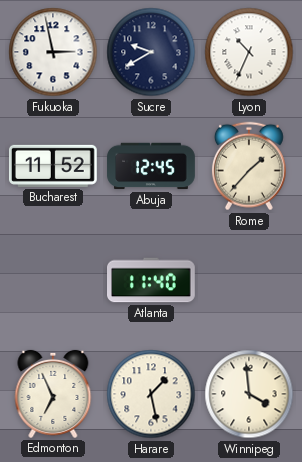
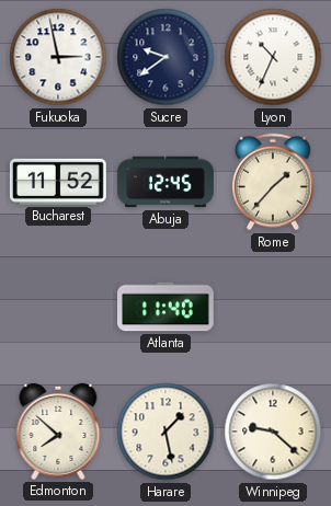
Sucre: 9:40 -> 9:39 (165, 57)
Edmonton: 6:56 -> 7:52 (58, 432)
Winnipeg: 3:59 -> 9:22 (273, 432)
